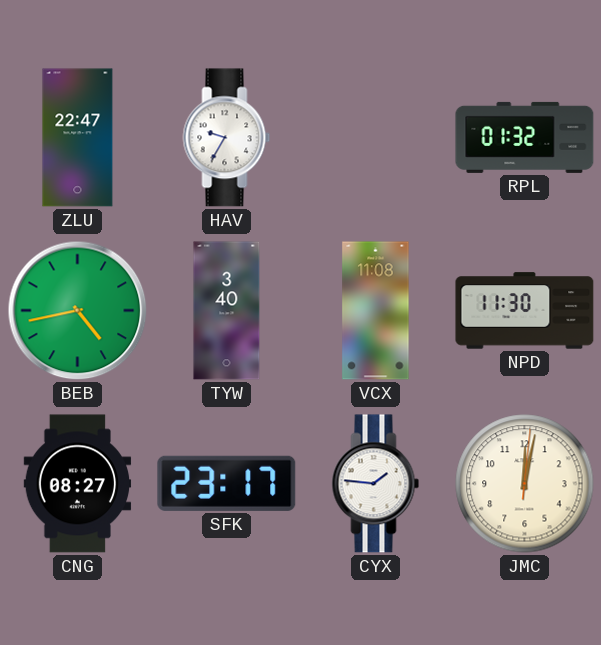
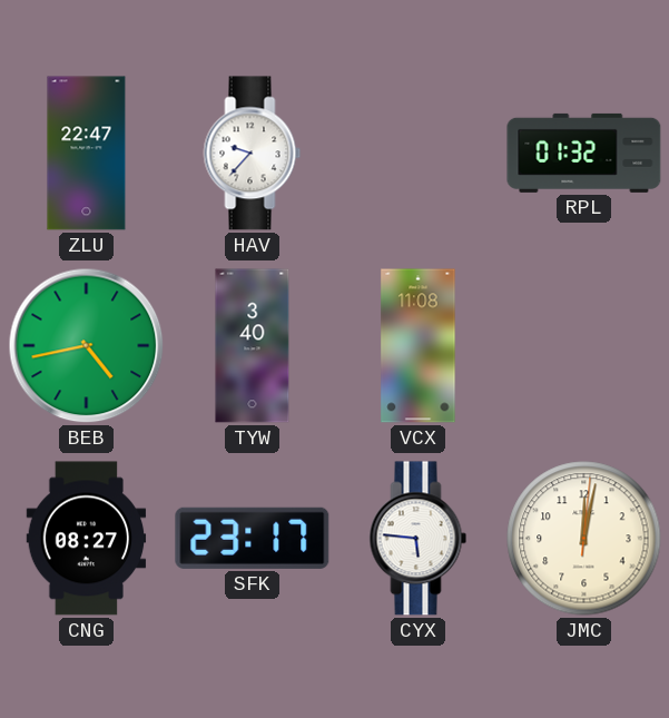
HAV: 9:35 -> 9:37 (253, 154)
NPD: 11:30 -> none (525, 311)
CYX: 1:46 -> 5:46 (419, 539)
